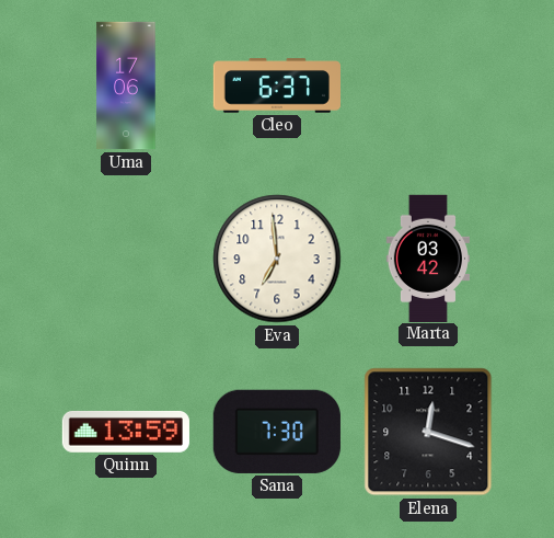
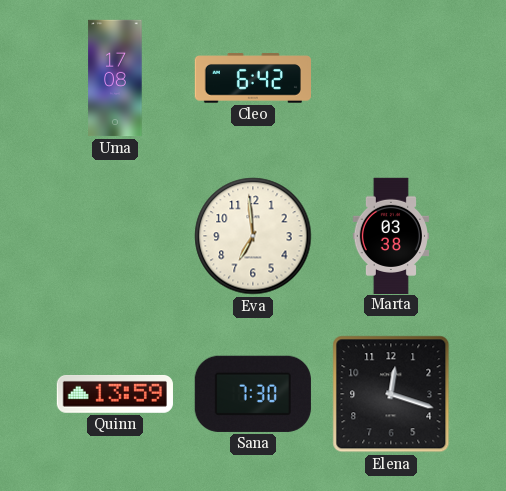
Uma: 17:06 -> 17:08 (115, 78)
Cleo: 6:37 -> 6:42 (252, 78)
Marta: 03:42 -> 03:38 (390, 235)
